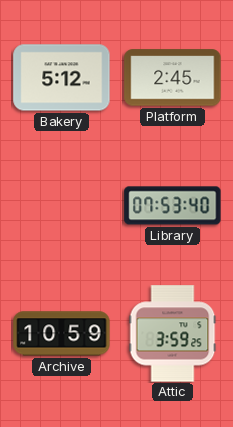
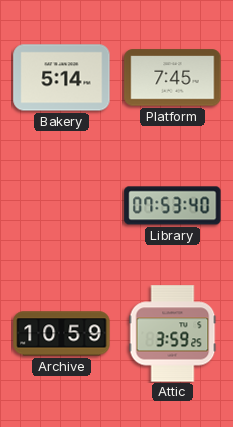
Bakery: 5:12 -> 5:14 (62, 78)
Platform: 2:45 -> 7:45 (173, 78)
